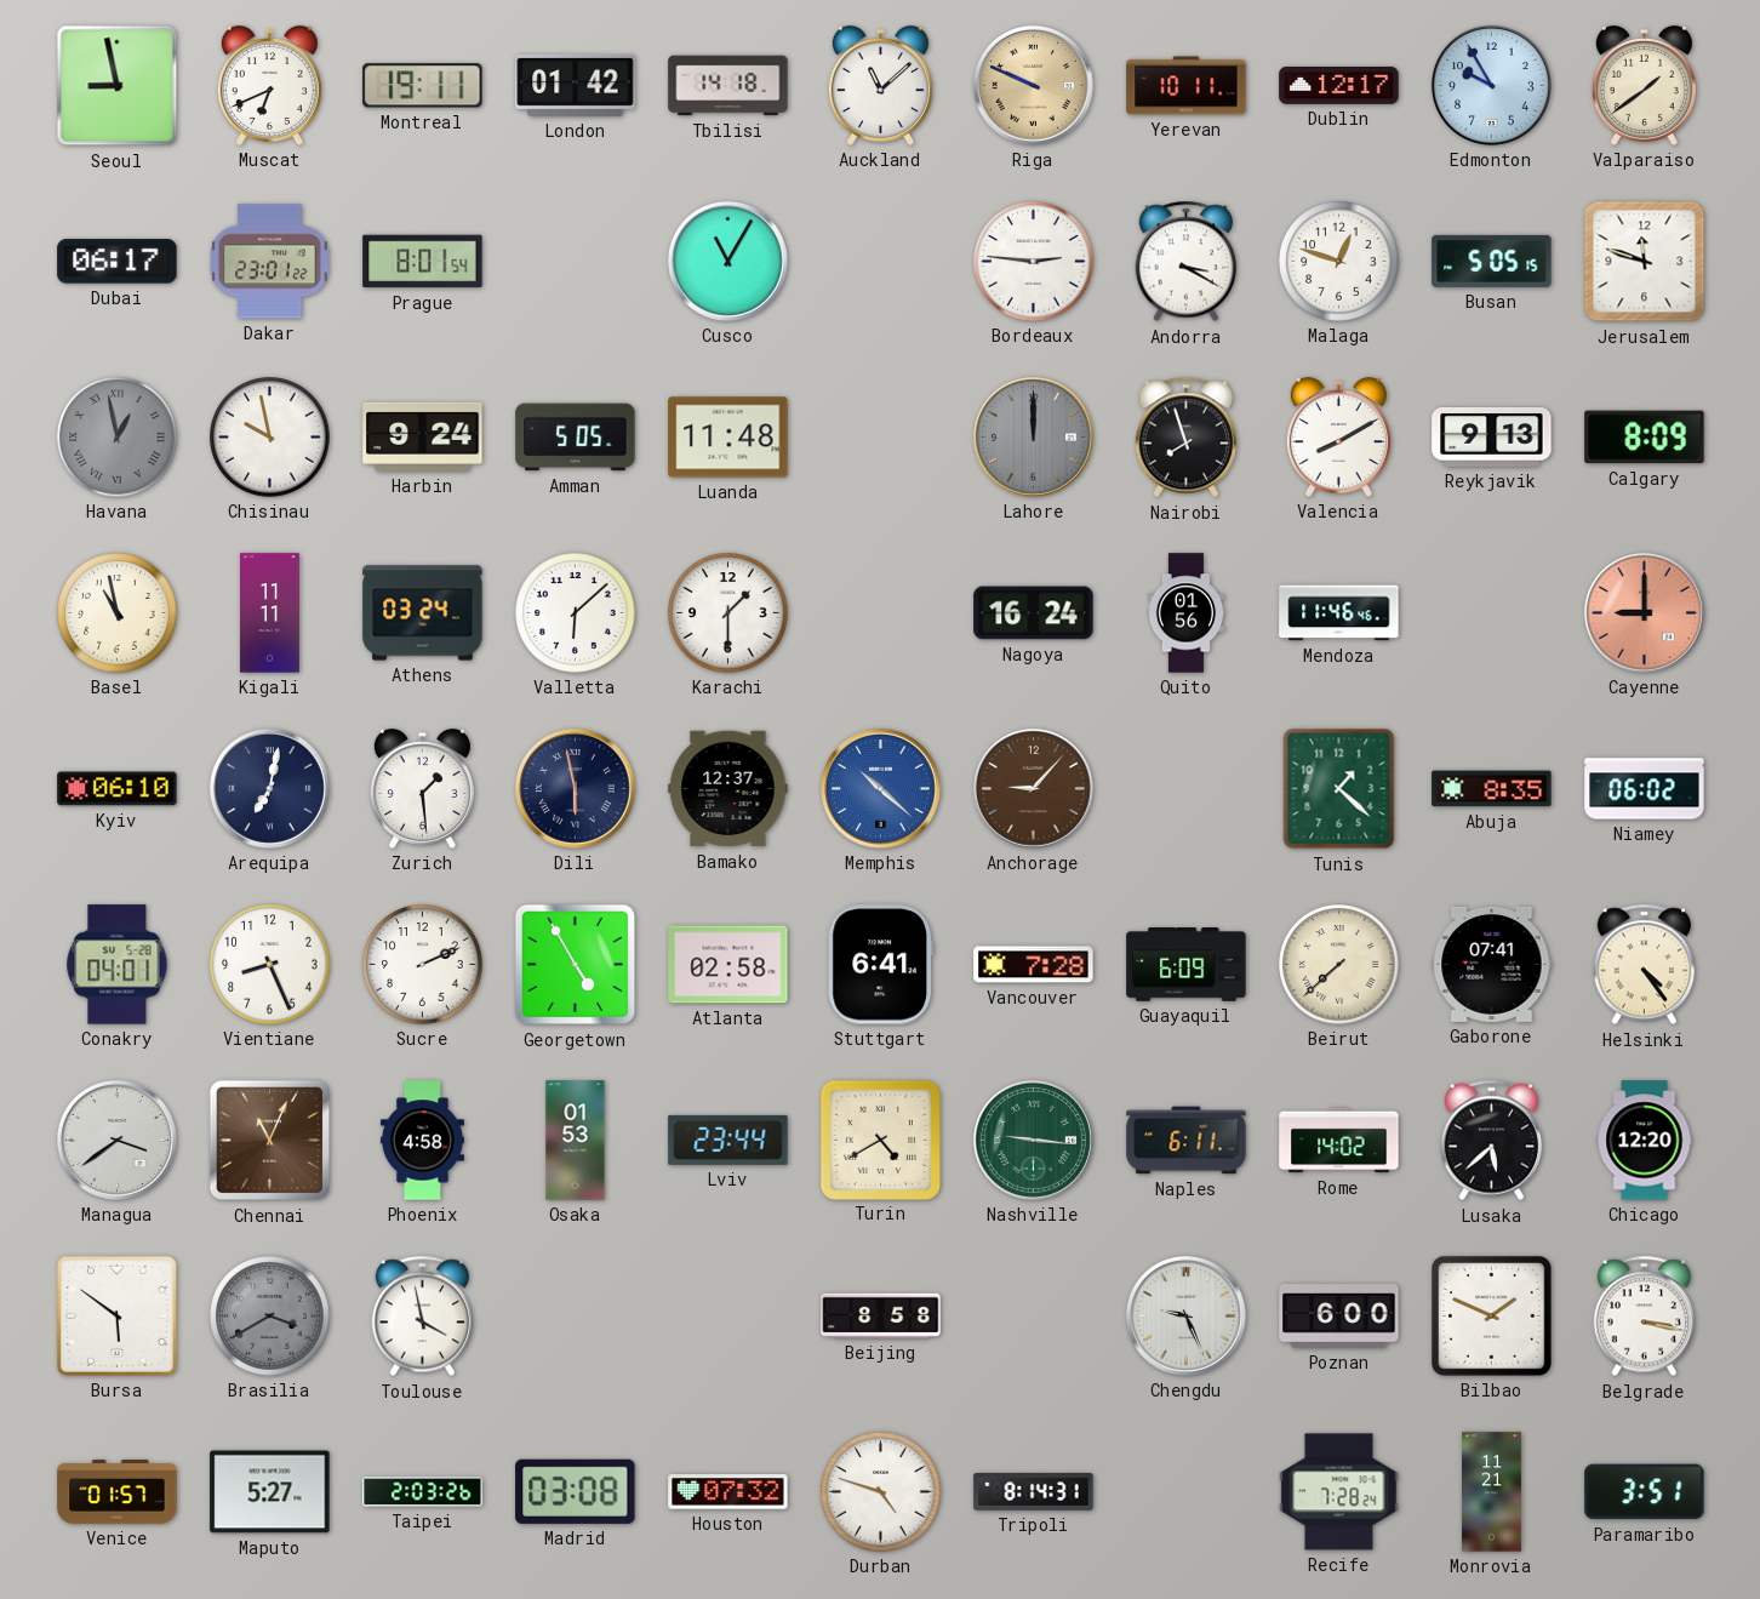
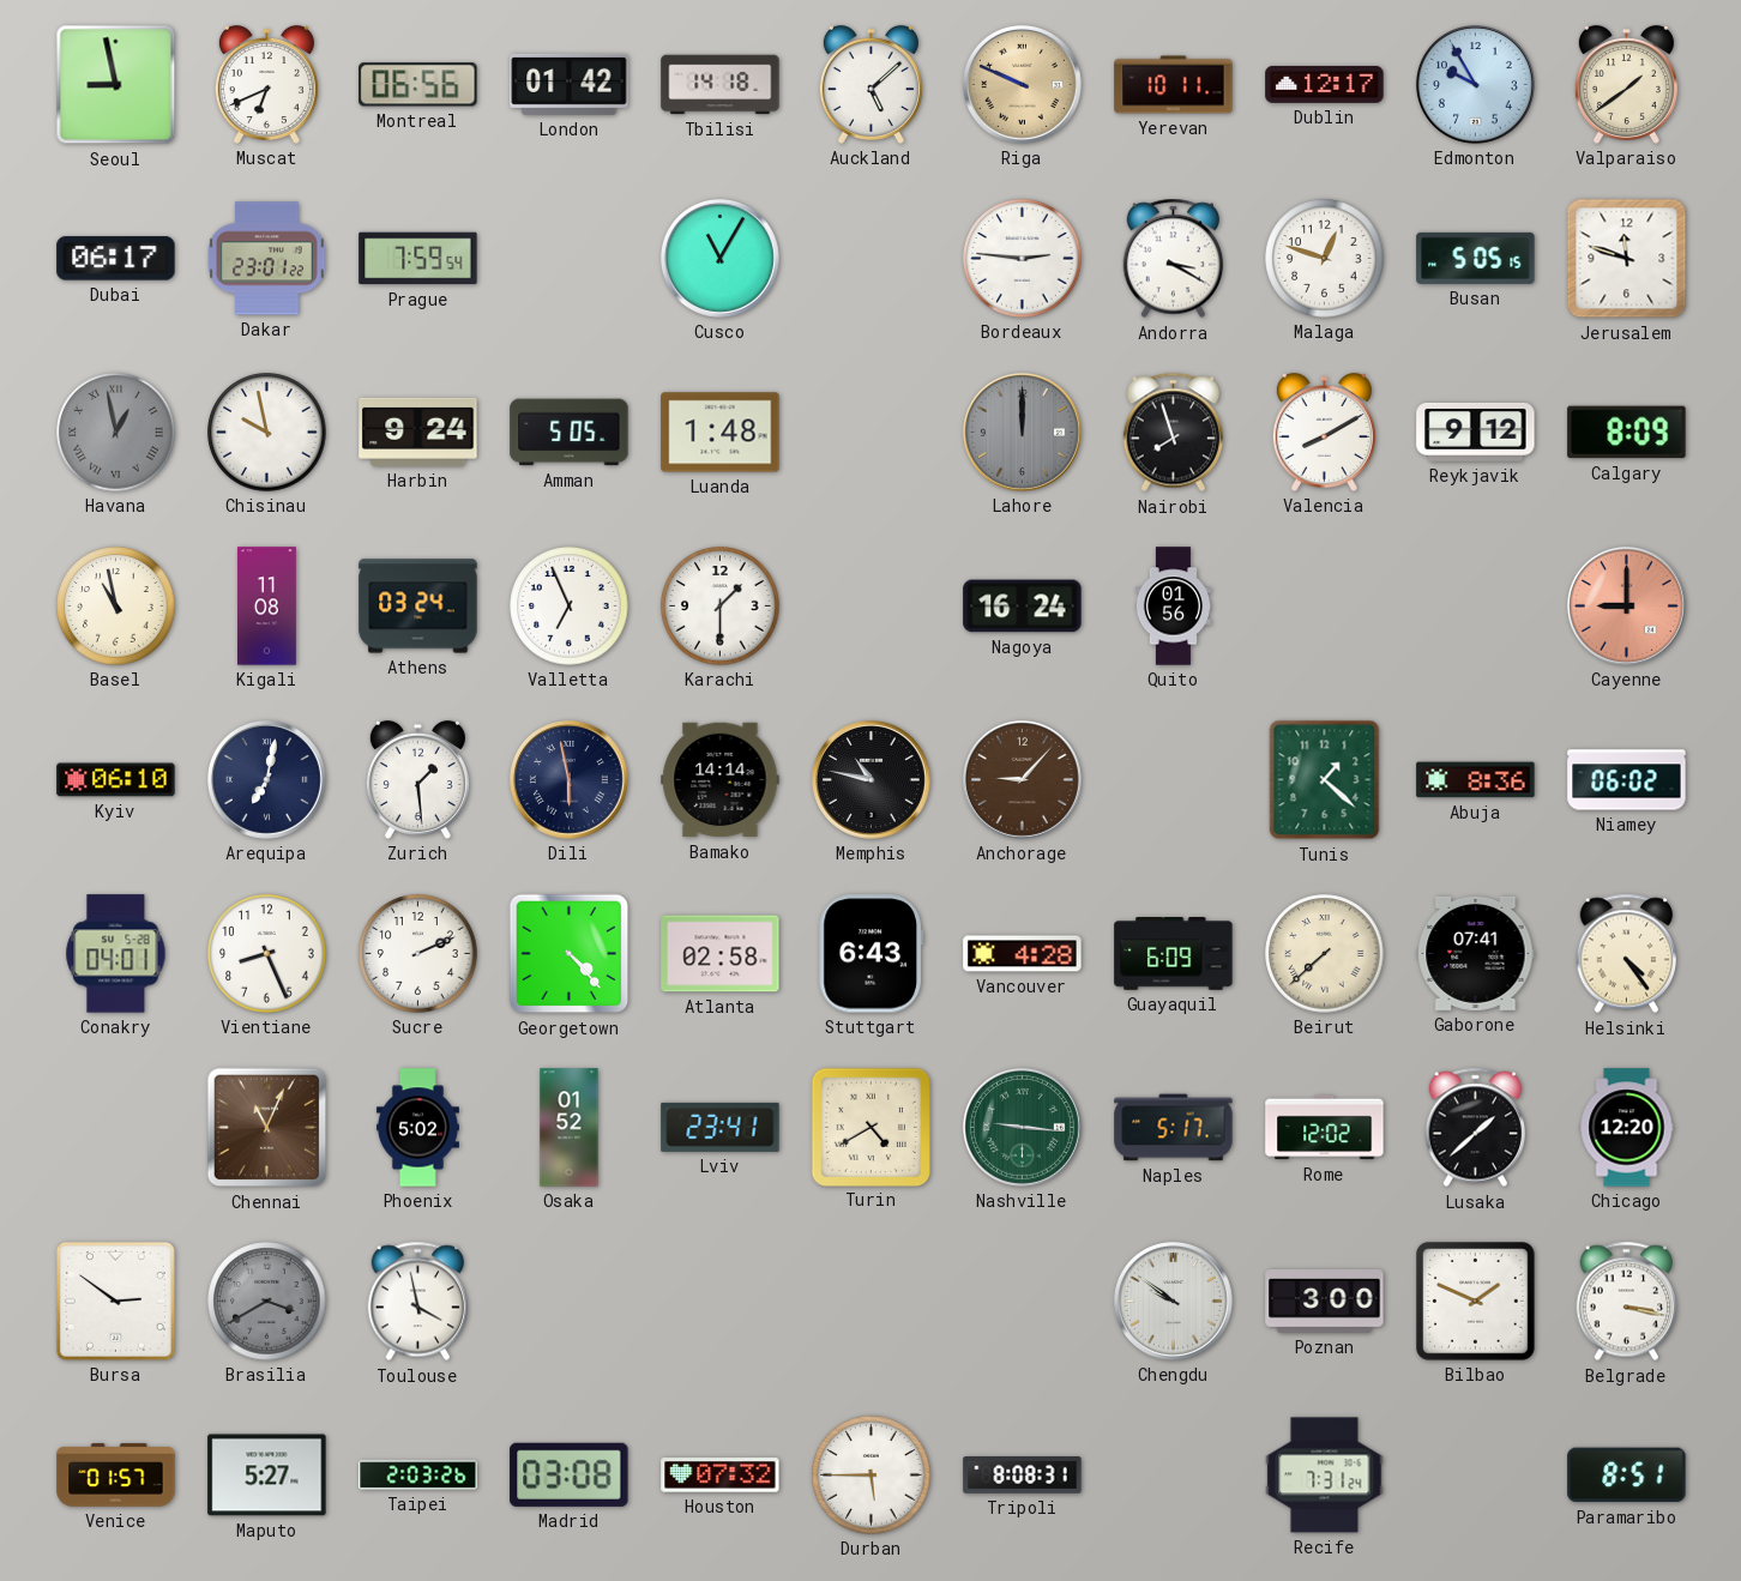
Montreal: 19:11 -> 06:56 (418, 85)
Auckland: 11:08 -> 5:08 (870, 84)
Prague: 8:01 -> 7:59 (418, 259)
Luanda: 11:48 -> 1:48 (721, 433)
Reykjavik: 9:13 -> 9:12 (1476, 433)
Kigali: 11:11 -> 11:08 (267, 607)
Valletta: 6:08 -> 6:56 (570, 607)
Mendoza: 11:46 -> none (1339, 613)
Bamako: 12:37 -> 14:14 (721, 780)
Memphis: 10:22 -> 10:47 (870, 779)
Memphis dial: blue -> black (870, 779)
Abuja: 8:35 -> 8:36 (1476, 780)
Georgetown: 4:55 -> 4:23 (570, 954)
Stuttgart: 6:41 -> 6:43 (870, 954)
Vancouver: 7:28 -> 4:28 (1023, 954)
Managua: 3:39 -> none (116, 1140)
Phoenix: 4:58 -> 5:02 (417, 1128)
Osaka: 01:53 -> 01:52 (570, 1128)
Lviv: 23:44 -> 23:41 (721, 1127)
Naples: 6:11 -> 5:17 (1174, 1128)
Rome: 14:02 -> 12:02 (1325, 1128)
Lusaka: 5:38 -> 1:38 (1476, 1128)
Bursa: 5:51 -> 2:51 (115, 1301)
Beijing: 8:58 -> none (881, 1315)
Chengdu: 9:26 -> 9:51 (1173, 1301)
Poznan: 6:00 -> 3:00 (1325, 1302)
Durban: 4:48 -> 5:45 (872, 1476)
Tripoli: 8:14 -> 8:08 (1023, 1476)
Recife: 7:28 -> 7:31 (1325, 1476)
Monrovia: 11:21 -> none (1492, 1492)
Paramaribo: 3:51 -> 8:51 (1627, 1476)
